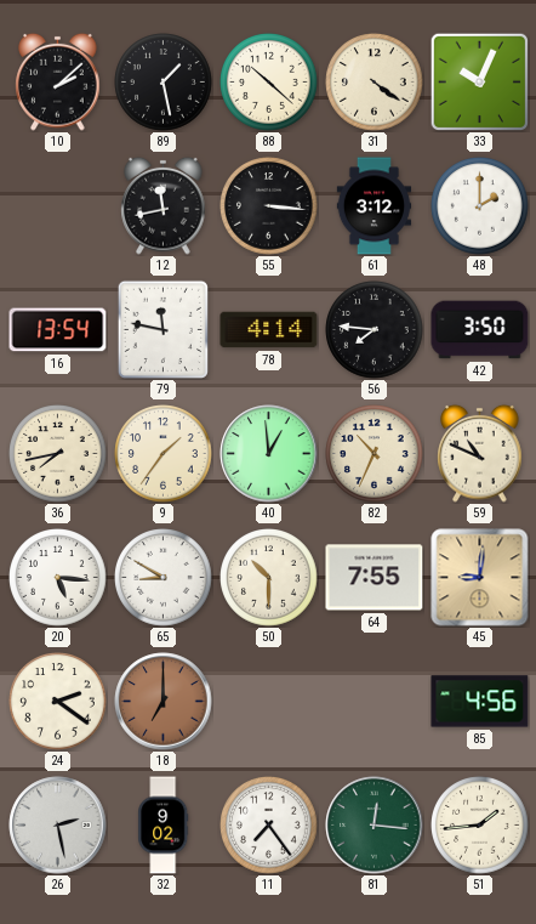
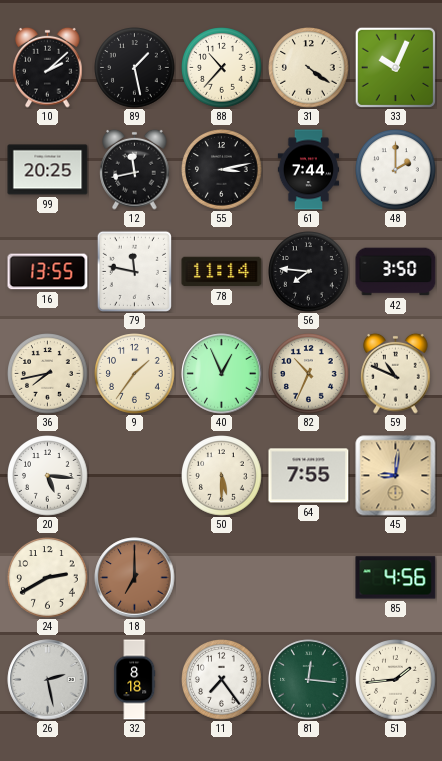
88: 10:22 -> 10:37 (222, 68)
99: none -> 20:25 (48, 170)
55: 3:16 -> 3:13 (222, 170)
61: 3:12 -> 7:44 (309, 170)
16: 13:54 -> 13:55 (48, 272)
78: 4:14 -> 11:14 (222, 272)
40: 12:59 -> 12:56 (222, 374)
65: 8:50 -> none (164, 578)
50: 10:30 -> 5:30 (222, 476)
24: 2:21 -> 2:40 (48, 578)
32: 9:02 -> 8:18 (135, 680)
